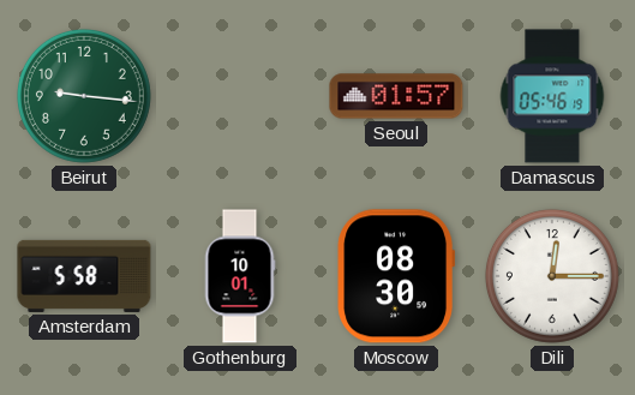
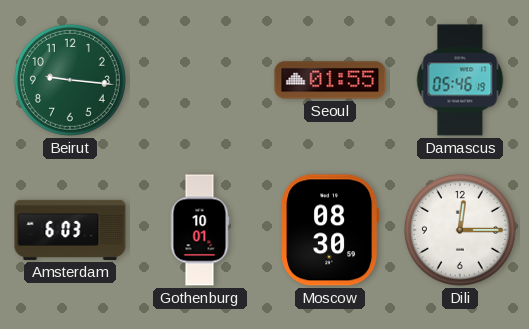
Seoul: 01:57 -> 01:55 (330, 80)
Amsterdam: 5:58 -> 6:03 (70, 230)
